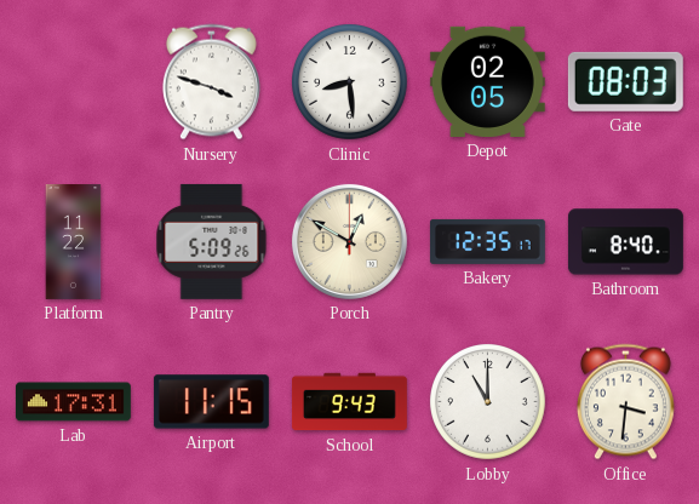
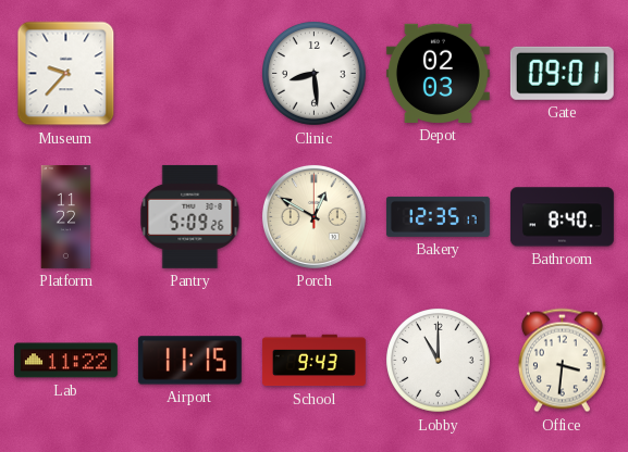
Museum: none -> 9:37 (66, 74)
Nursery: 3:48 -> none (211, 82)
Depot: 02:05 -> 02:03 (438, 73)
Gate: 08:03 -> 09:01 (562, 73)
Lab: 17:31 -> 11:22 (65, 361)
